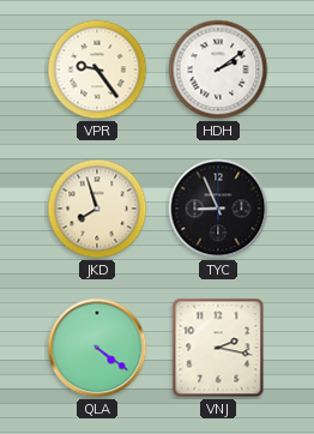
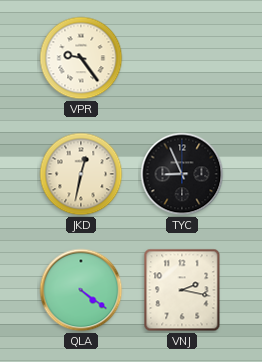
HDH: 2:09 -> none (218, 70)
JKD: 7:57 -> 12:32 (81, 174)
